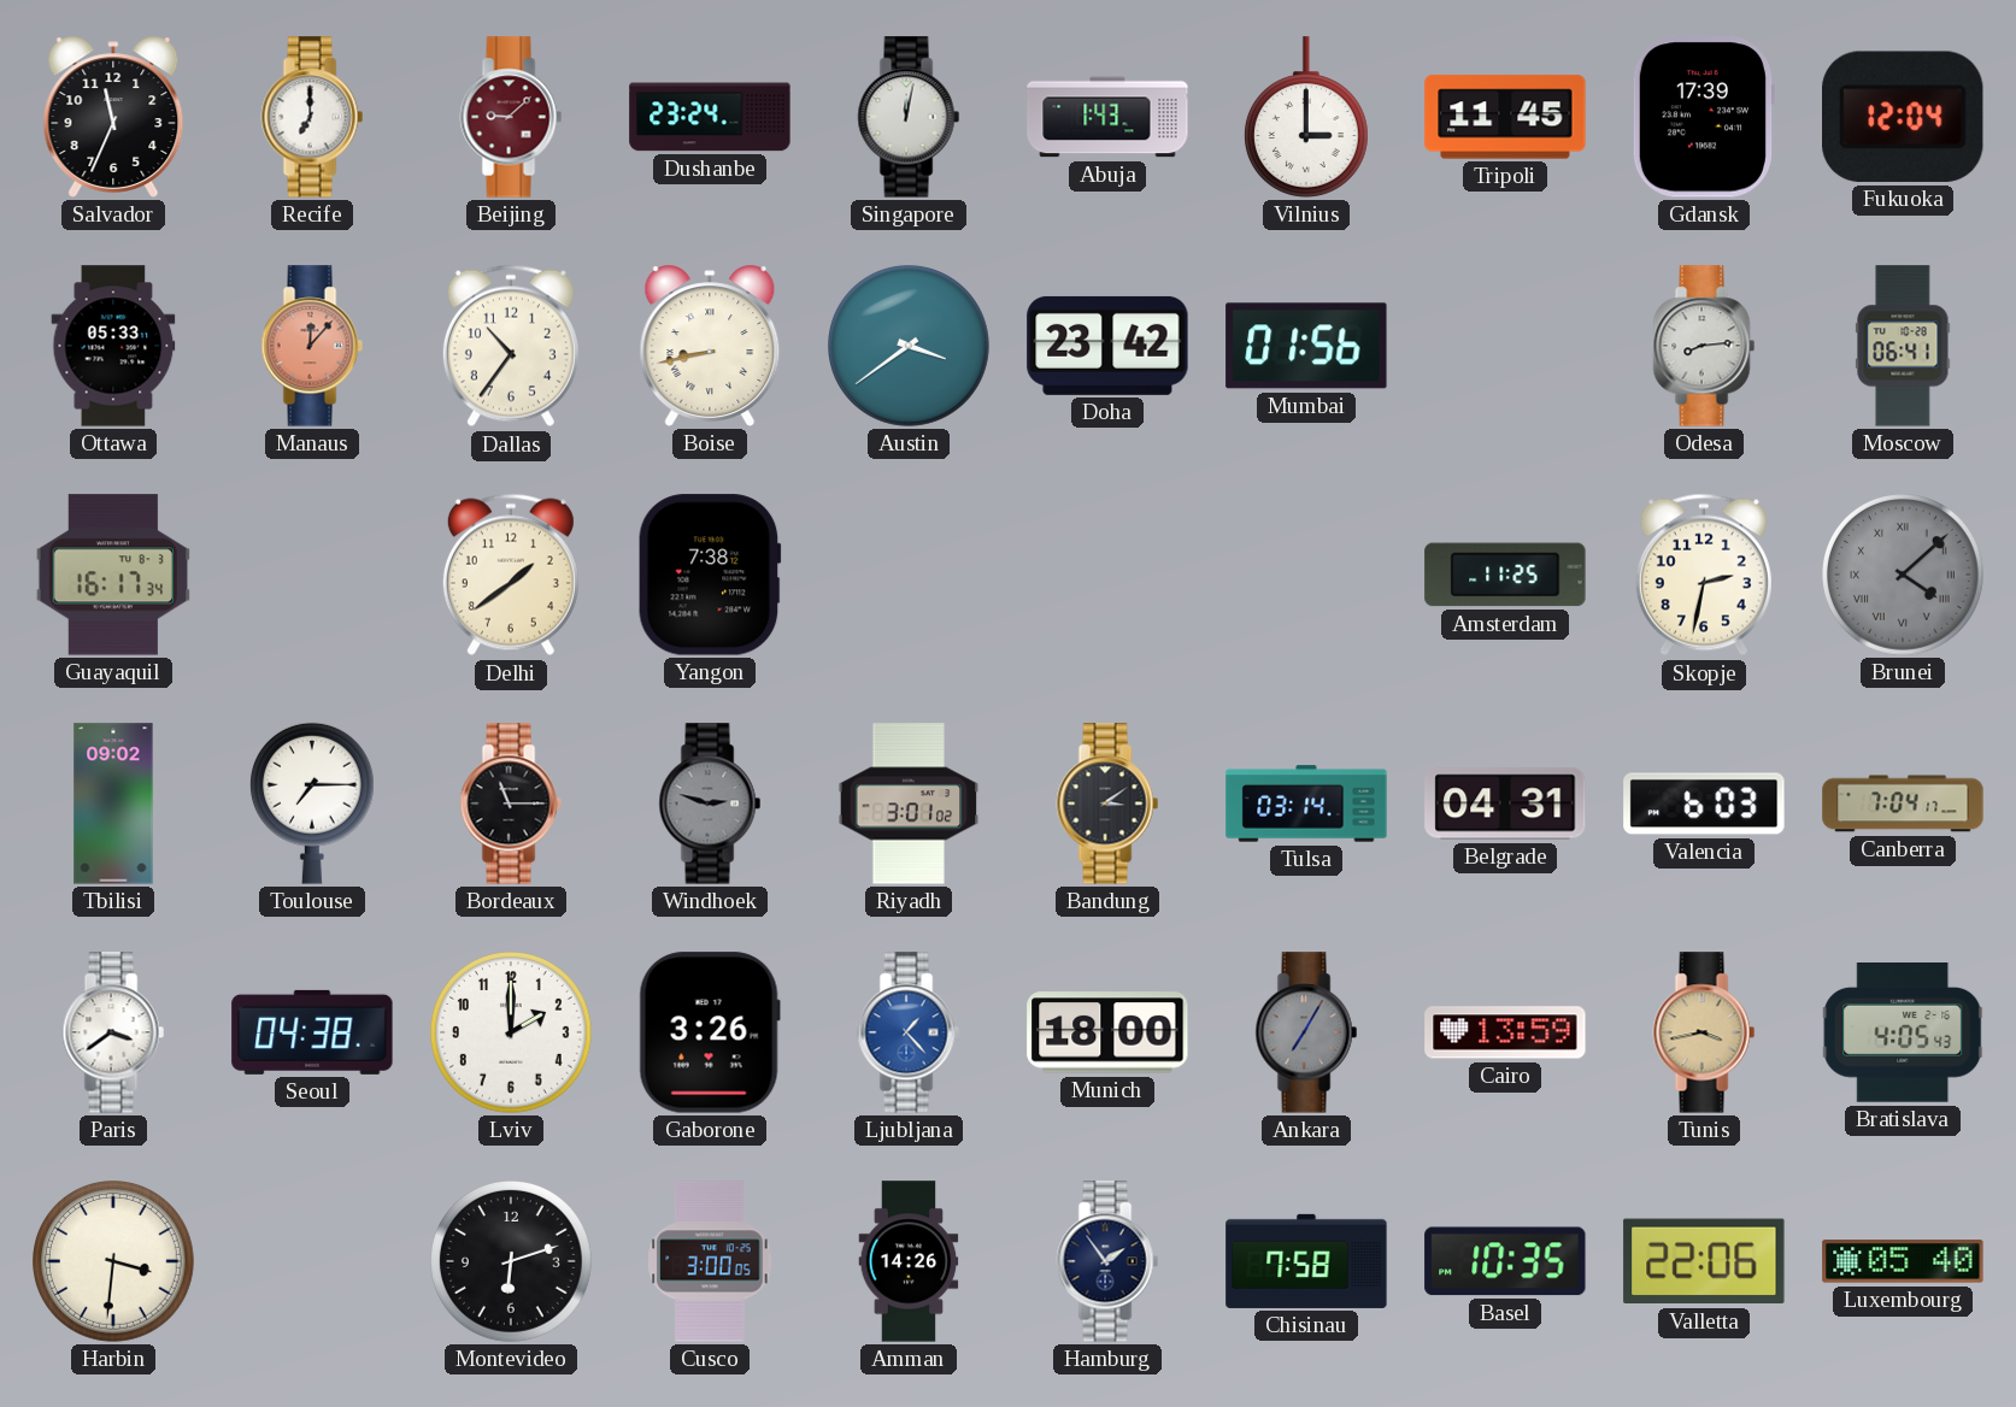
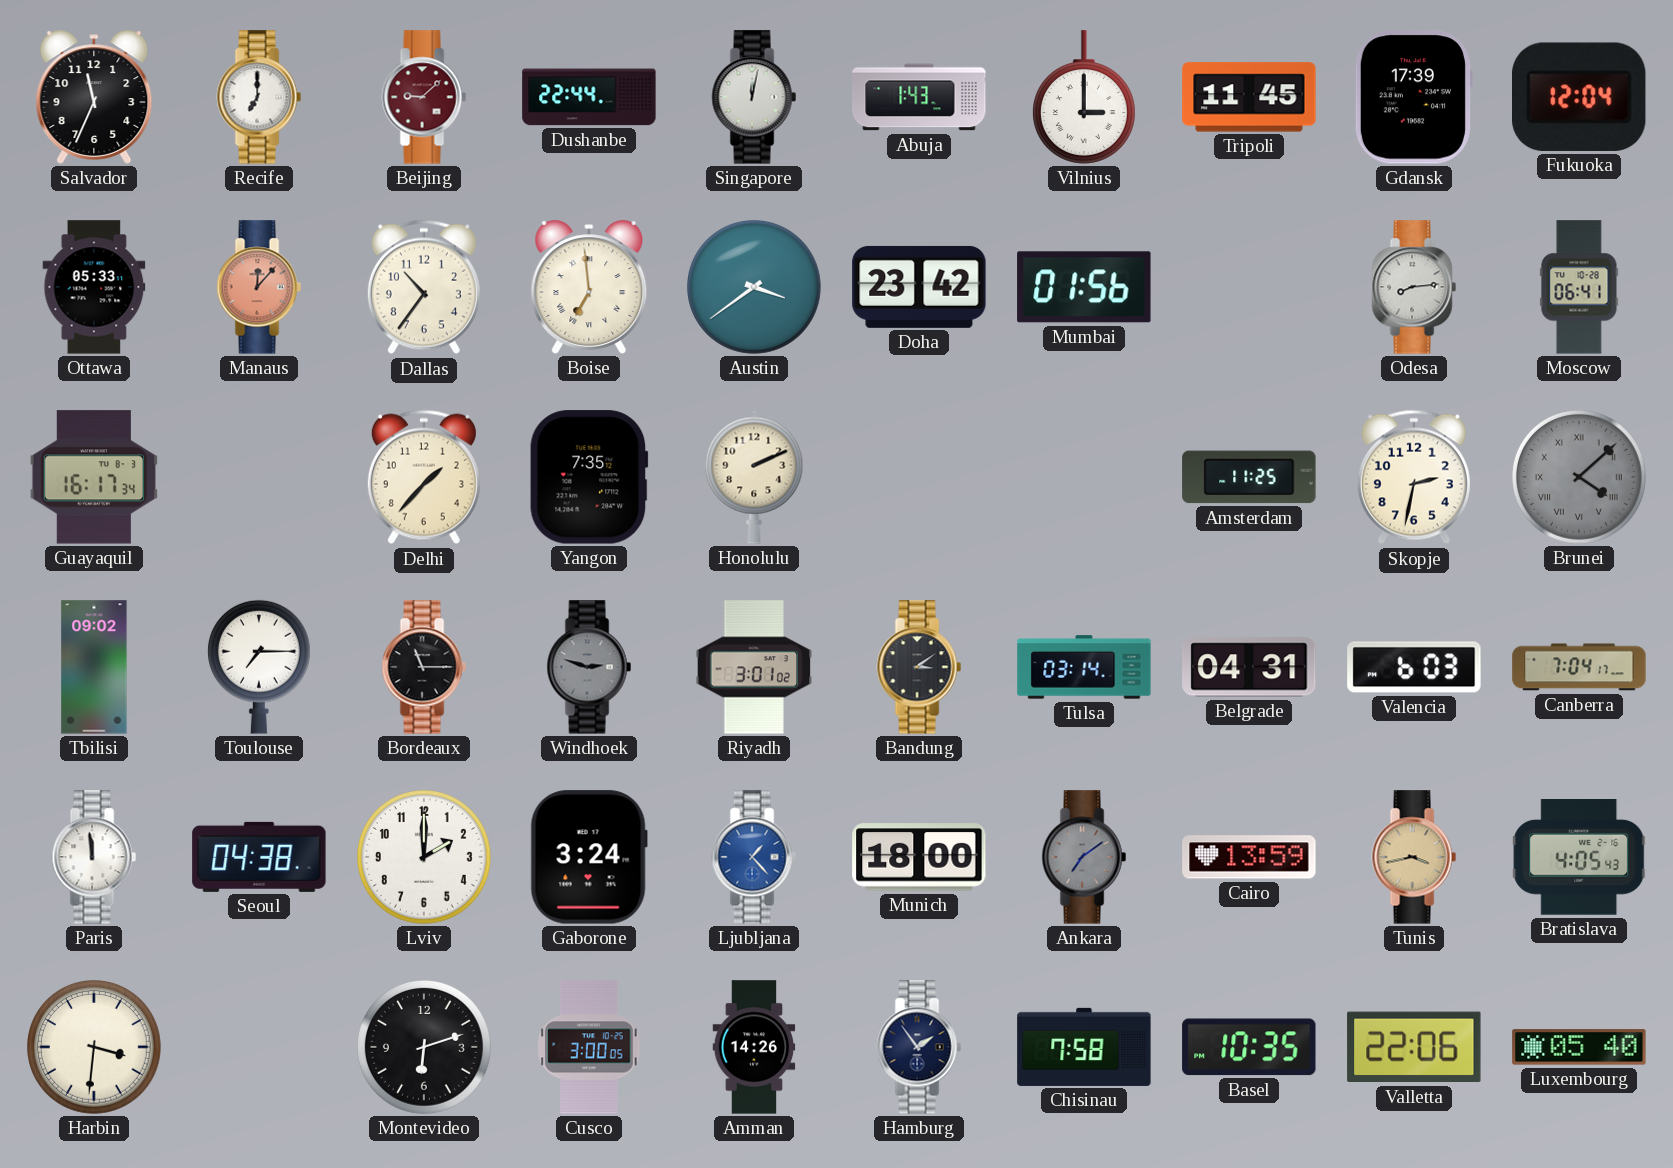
Dushanbe: 23:24 -> 22:44 (589, 97)
Boise: 8:43 -> 6:59 (589, 287)
Delhi: 1:39 -> 1:37 (424, 477)
Yangon: 7:38 -> 7:35 (589, 477)
Honolulu: none -> 2:11 (754, 477)
Paris: 3:39 -> 11:59 (94, 857)
Gaborone: 3:26 -> 3:24 (589, 857)
Ankara: 7:05 -> 7:09 (1084, 857)
